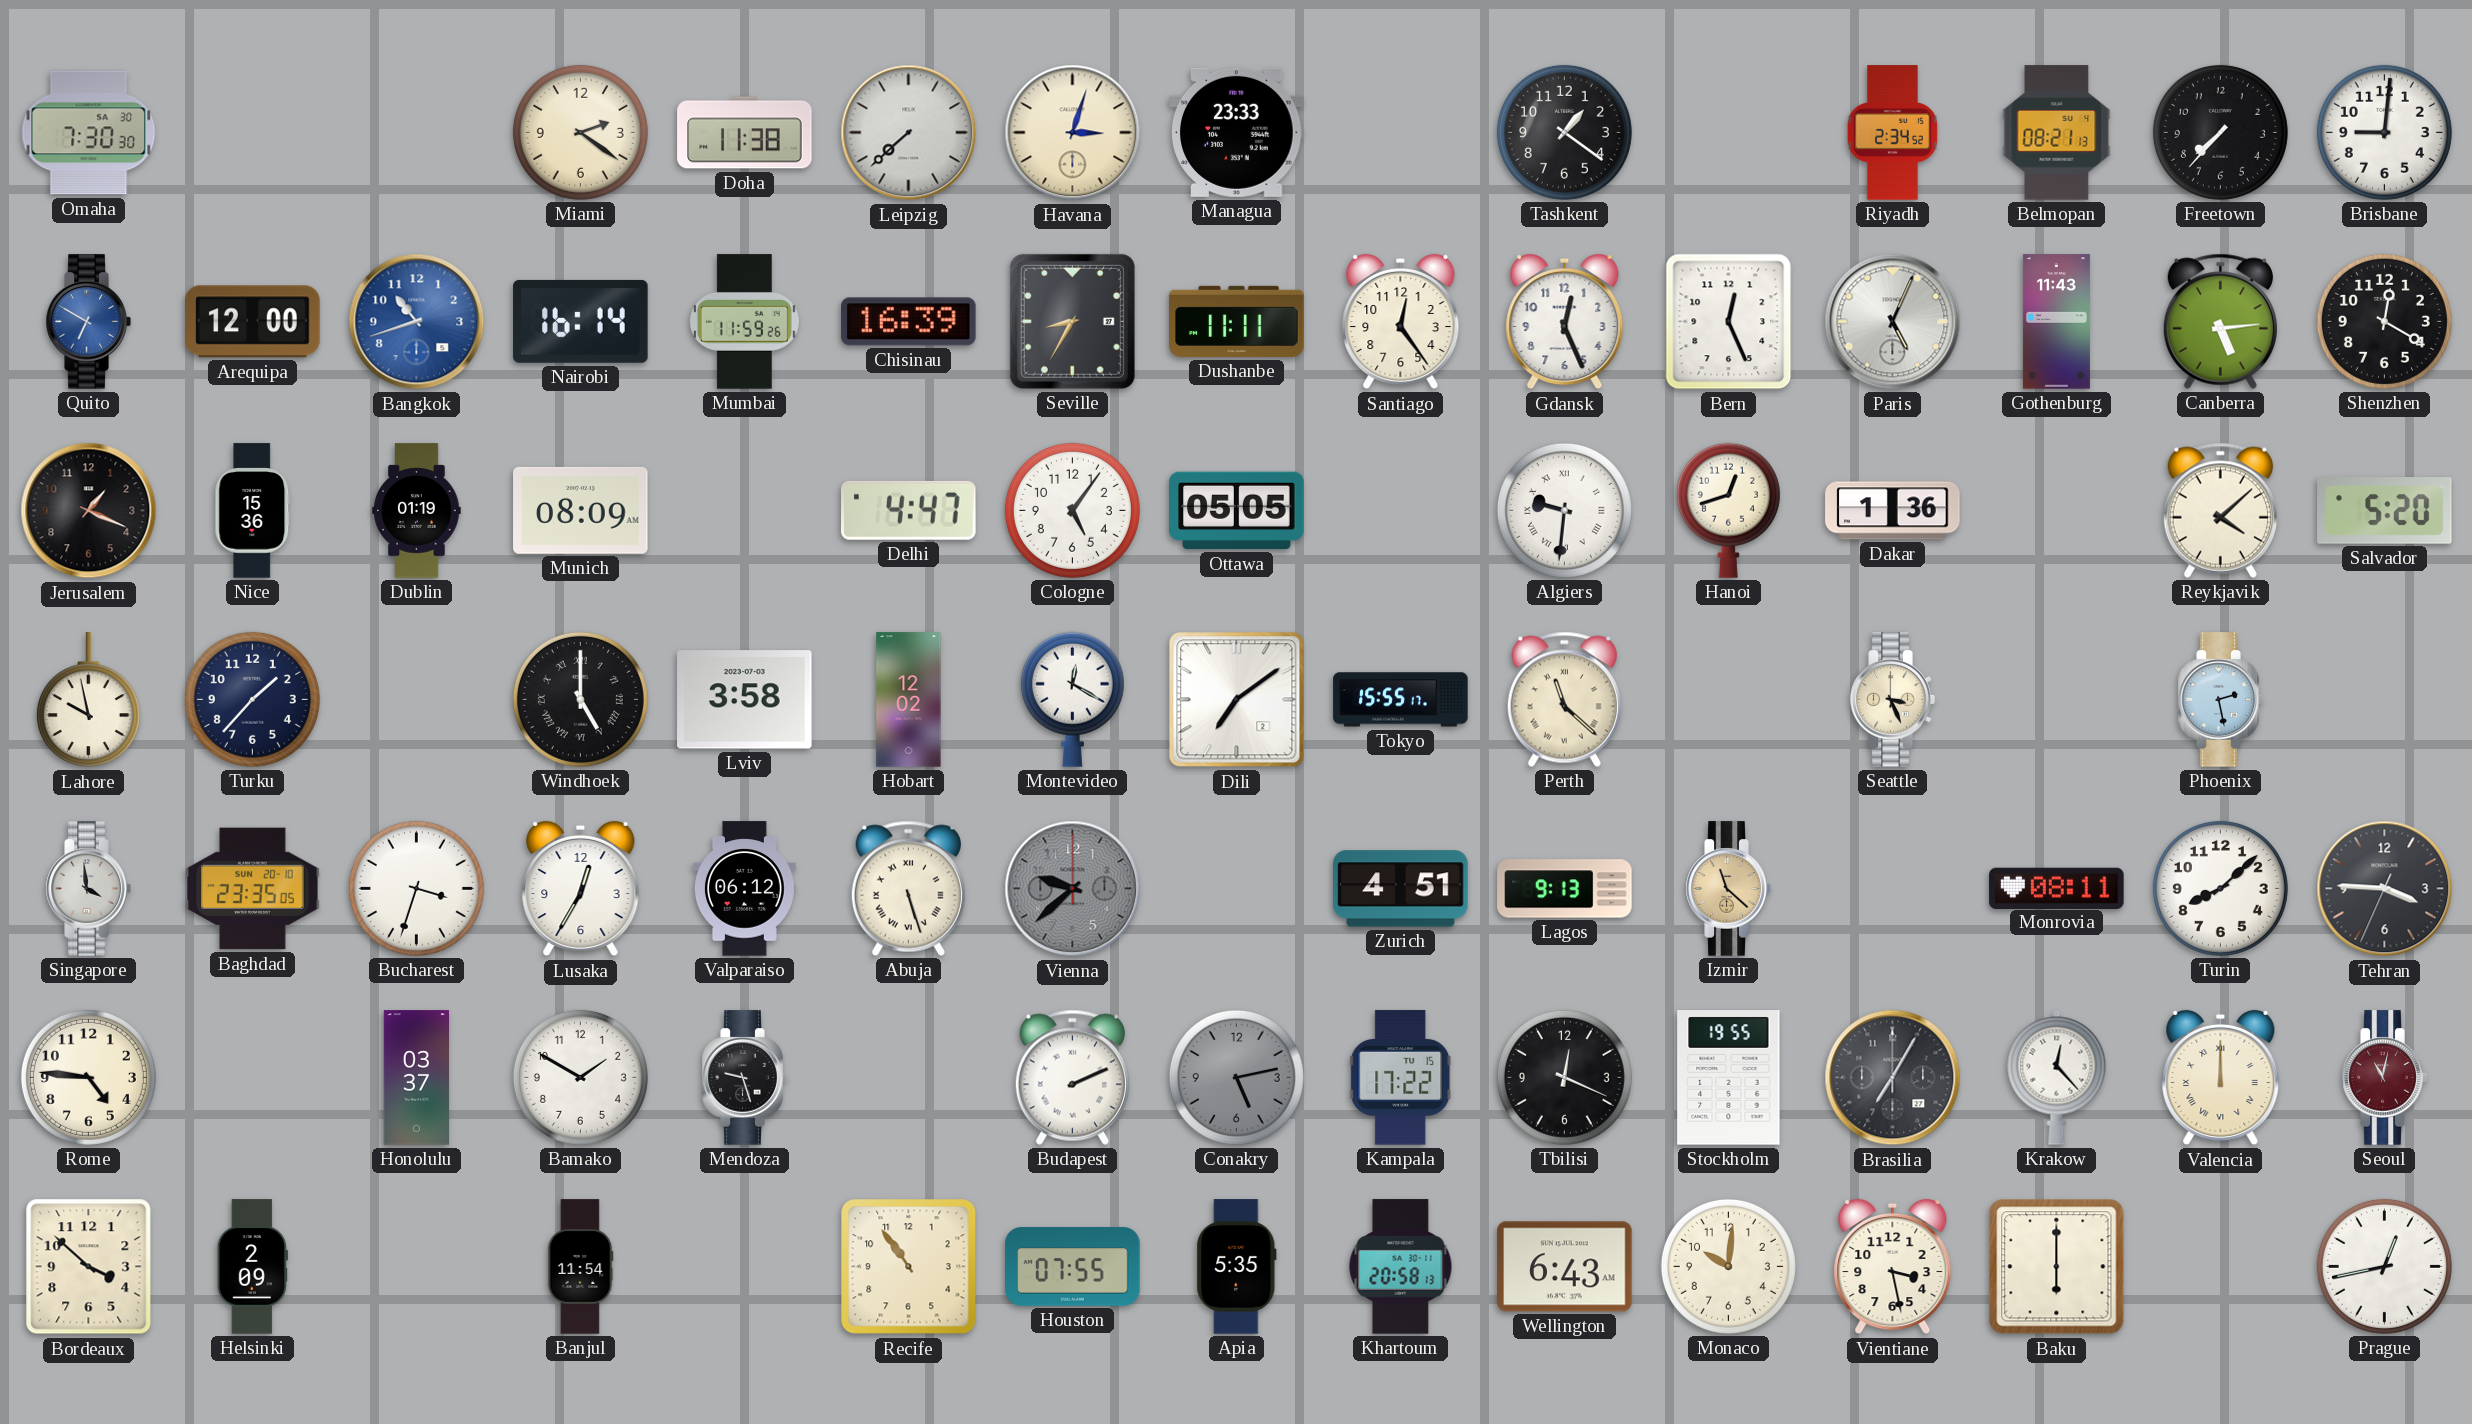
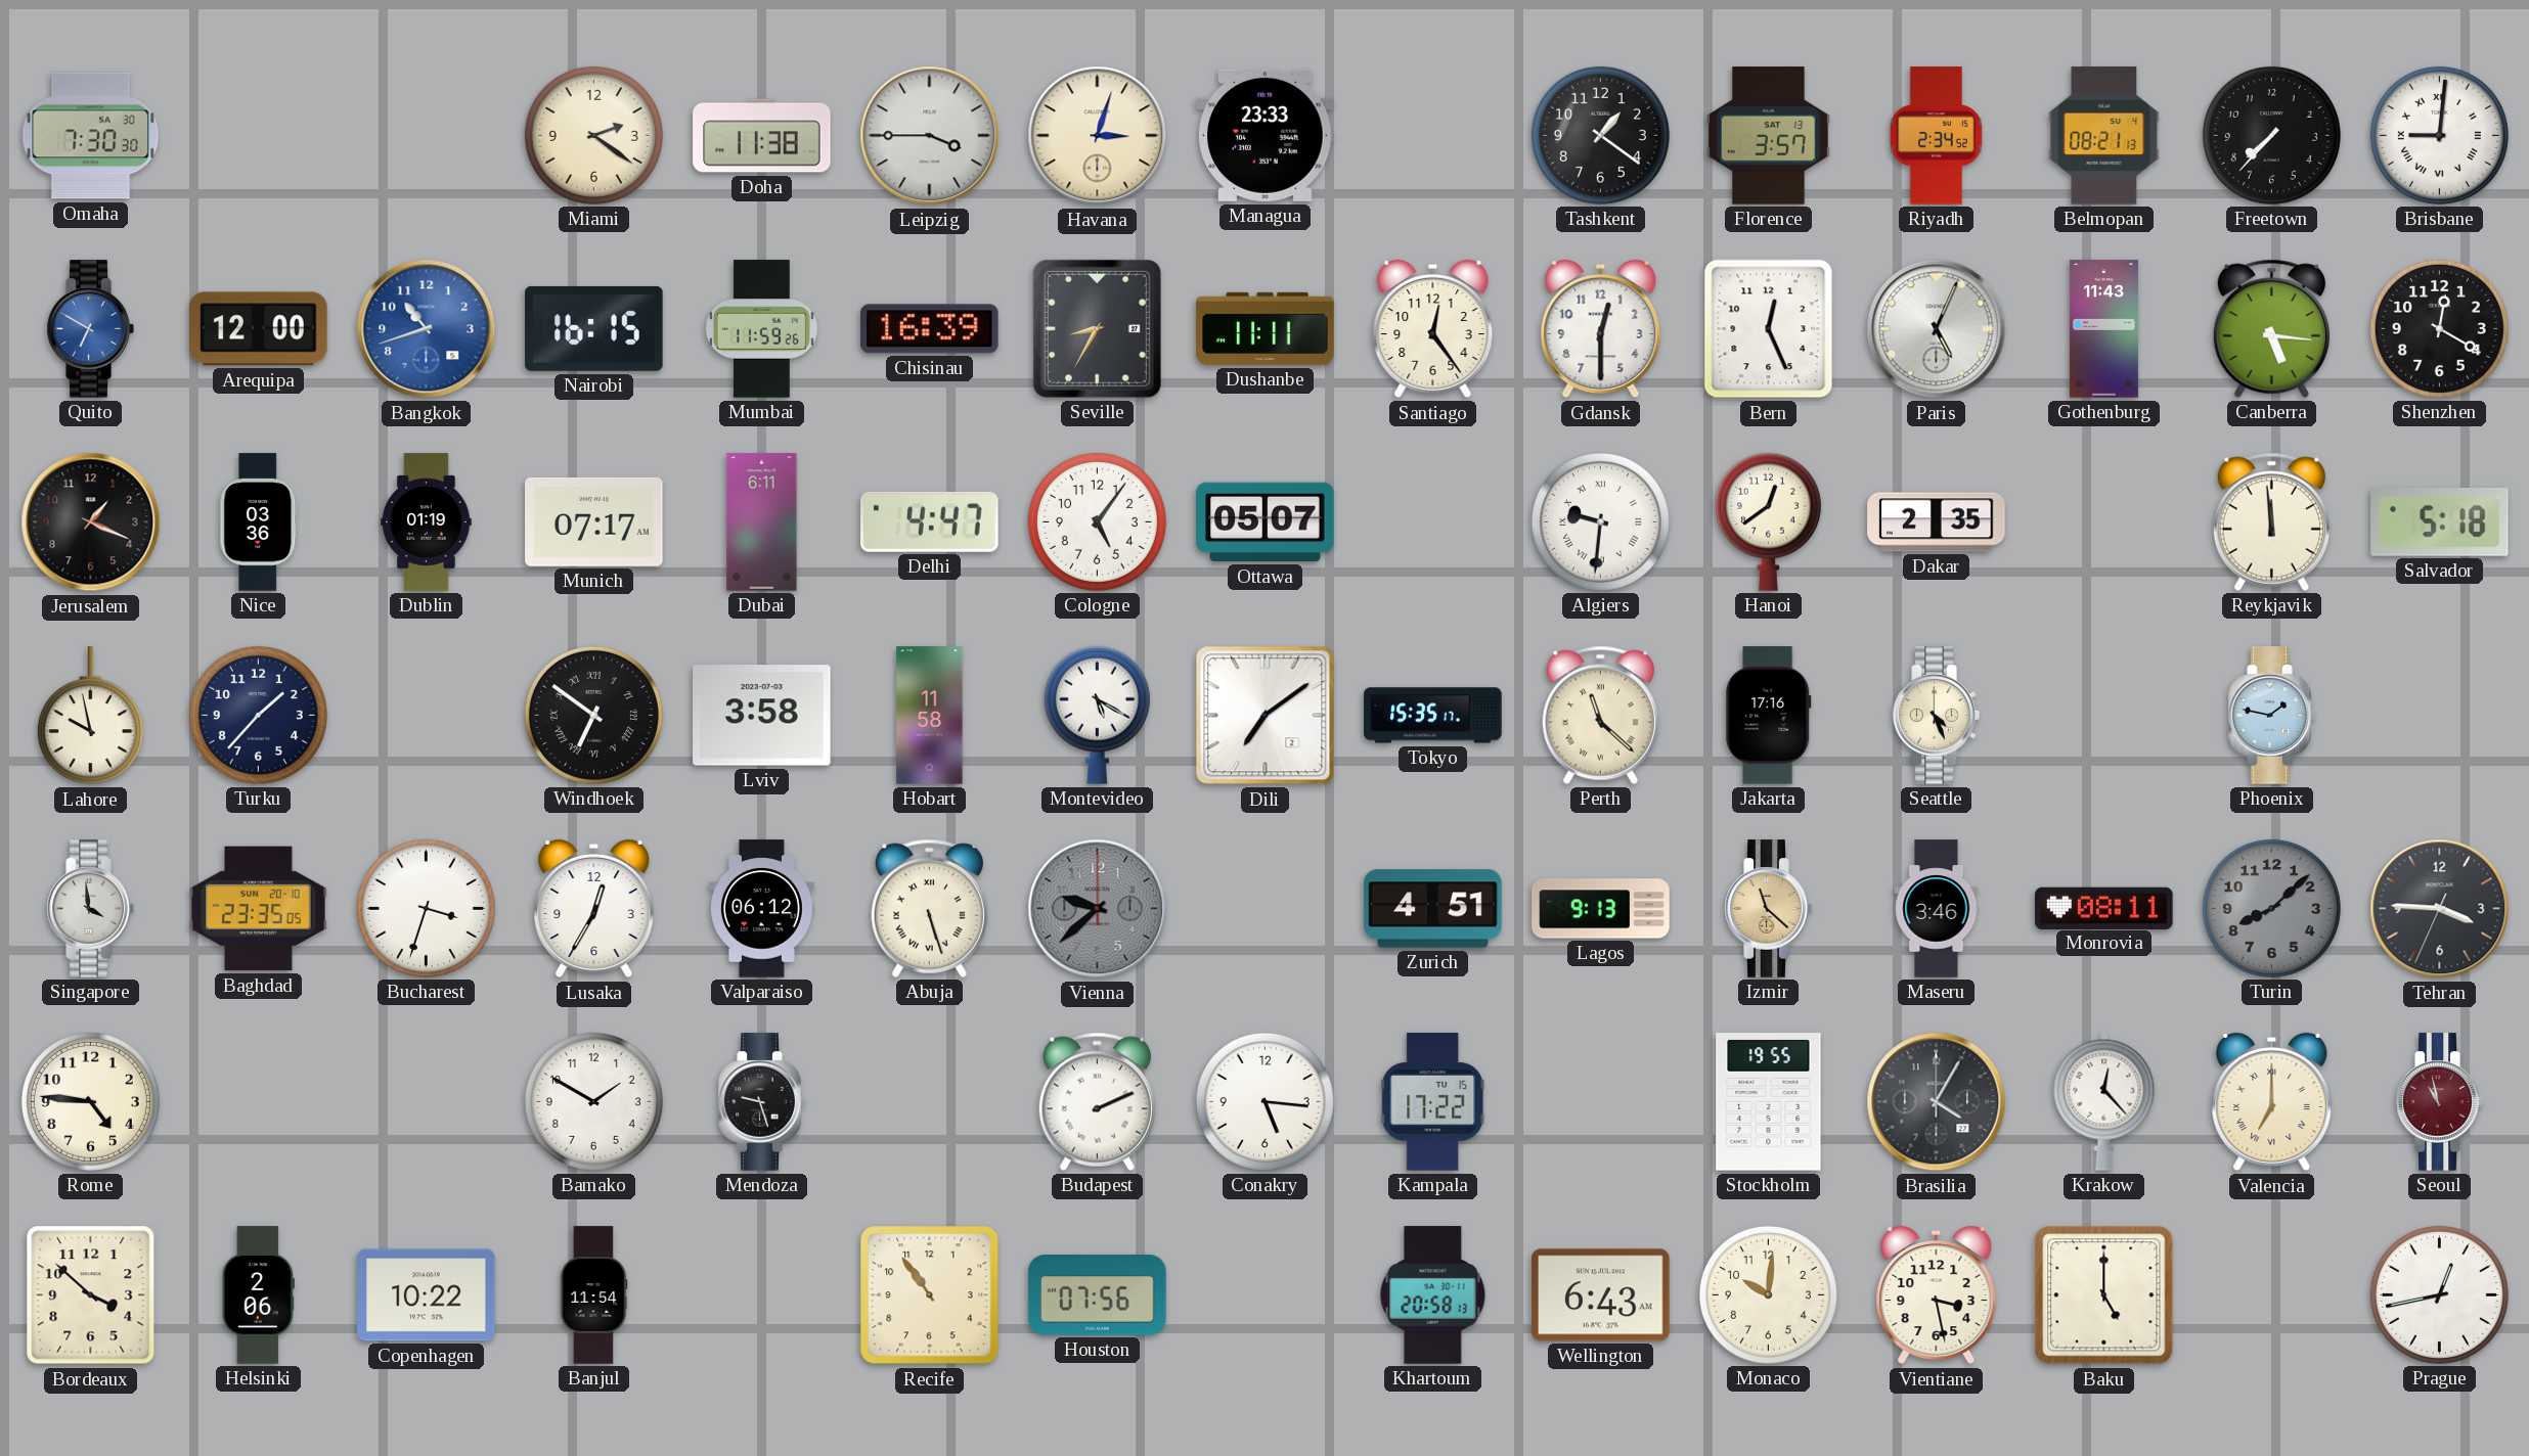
Leipzig: 7:38 -> 3:45 (930, 136)
Florence: none -> 3:57 (1769, 136)
Brisbane numerals: Arabic -> Roman (2439, 135)
Nairobi: 16:14 -> 16:15 (594, 328)
Gdansk: 12:26 -> 12:30 (1601, 329)
Canberra: 5:14 -> 5:16 (2271, 328)
Nice: 15:36 -> 03:36 (259, 522)
Munich: 08:09 -> 07:17 (594, 521)
Dubai: none -> 6:11 (762, 522)
Ottawa: 05:05 -> 05:07 (1266, 522)
Hanoi: 12:42 -> 12:39 (1768, 521)
Dakar: 1:36 -> 2:35 (1937, 522)
Reykjavik: 4:08 -> 11:59 (2271, 521)
Salvador: 5:20 -> 5:18 (2440, 522)
Windhoek: 5:00 -> 6:51 (593, 715)
Hobart: 12:02 -> 11:58 (930, 716)
Montevideo: 12:20 -> 5:20 (1097, 715)
Tokyo: 15:55 -> 15:35 (1433, 716)
Jakarta: none -> 17:16 (1769, 716)
Seattle: 3:26 -> 4:26 (1936, 716)
Phoenix: 2:28 -> 1:47 (2271, 716)
Maseru: none -> 3:46 (1937, 909)
Turin dial: white -> grey (2271, 908)
Honolulu: 03:37 -> none (416, 1078)
Conakry: 5:13 -> 5:16 (1264, 1101)
Conakry dial: grey -> white (1264, 1101)
Tbilisi: 12:19 -> none (1564, 1077)
Brasilia: 7:05 -> 4:05 (1937, 1102)
Valencia: 12:00 -> 7:00 (2272, 1102)
Seoul: 11:02 -> 10:58 (2439, 1102)
Helsinki: 2:09 -> 2:06 (258, 1295)
Copenhagen: none -> 10:22 (427, 1295)
Houston: 07:55 -> 07:56 (1098, 1295)
Apia: 5:35 -> none (1237, 1267)
Baku: 6:00 -> 5:00 (2104, 1295)
